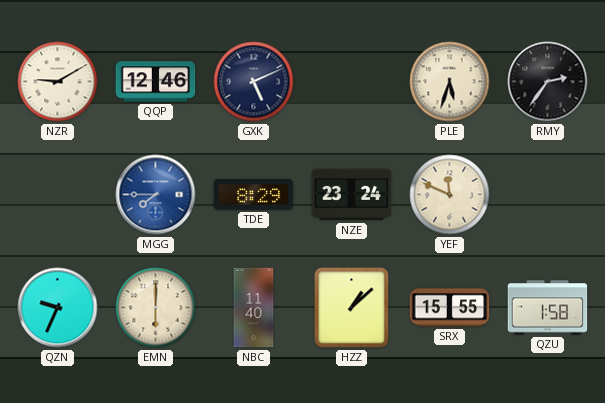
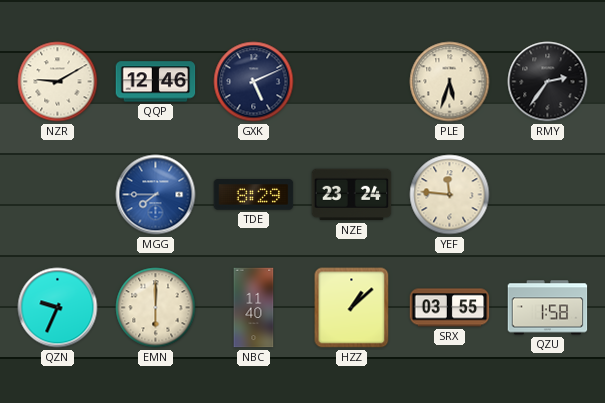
YEF: 11:49 -> 11:46 (450, 195)
SRX: 15:55 -> 03:55 (450, 308)
